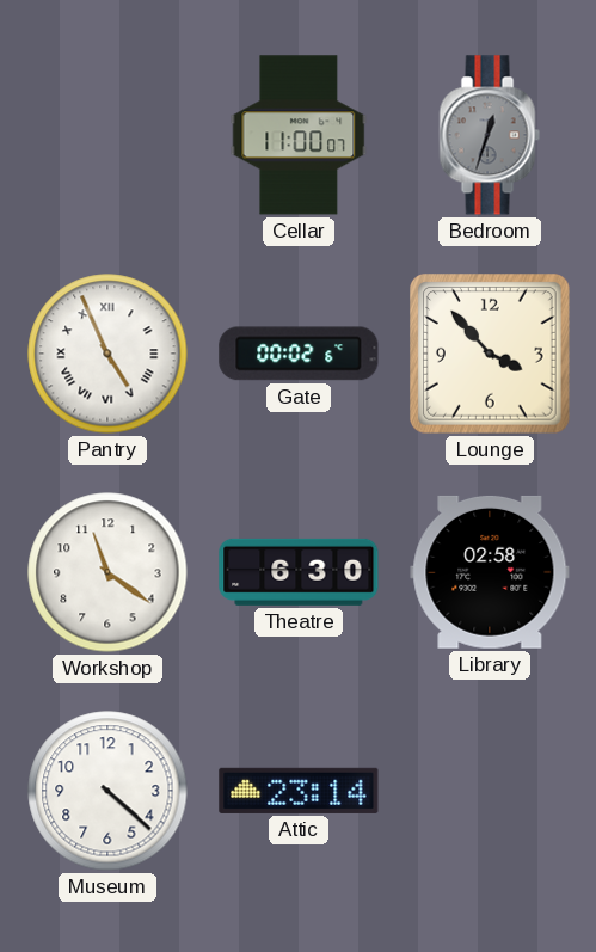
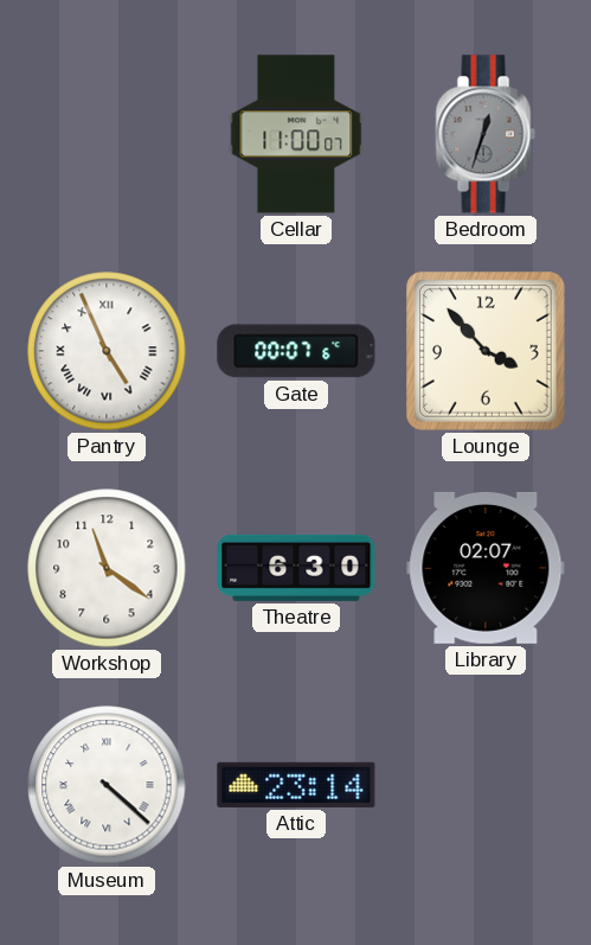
Gate: 00:02 -> 00:07 (296, 351)
Library: 02:58 -> 02:07 (486, 568)
Museum numerals: Arabic -> Roman (107, 785)
